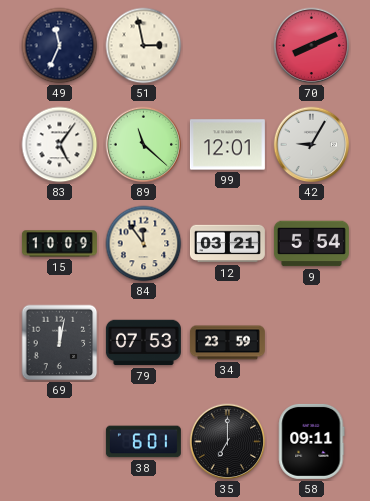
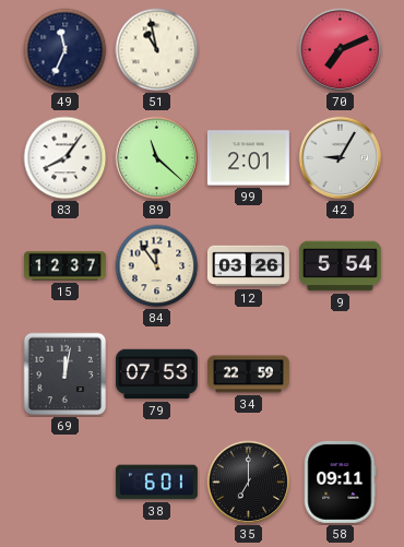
51: 2:58 -> 10:58 (157, 50)
70: 8:11 -> 7:11 (341, 50)
83: 5:06 -> 8:06 (66, 158)
99: 12:01 -> 2:01 (248, 158)
15: 10:09 -> 12:37 (64, 266)
12: 03:21 -> 03:26 (248, 266)
34: 23:59 -> 22:59 (248, 374)
